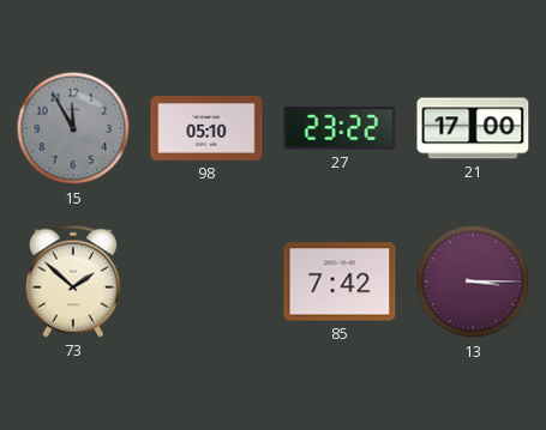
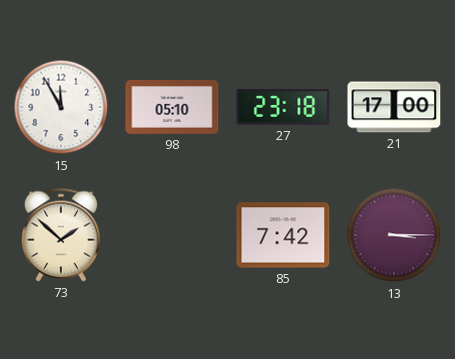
15 dial: grey -> white (61, 107)
27: 23:22 -> 23:18 (283, 107)
